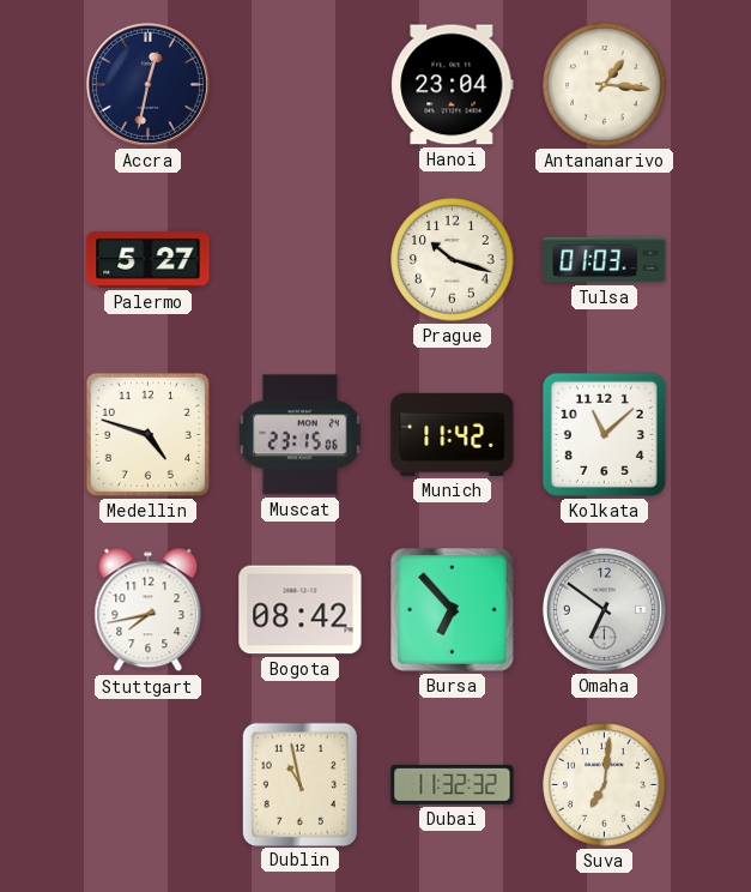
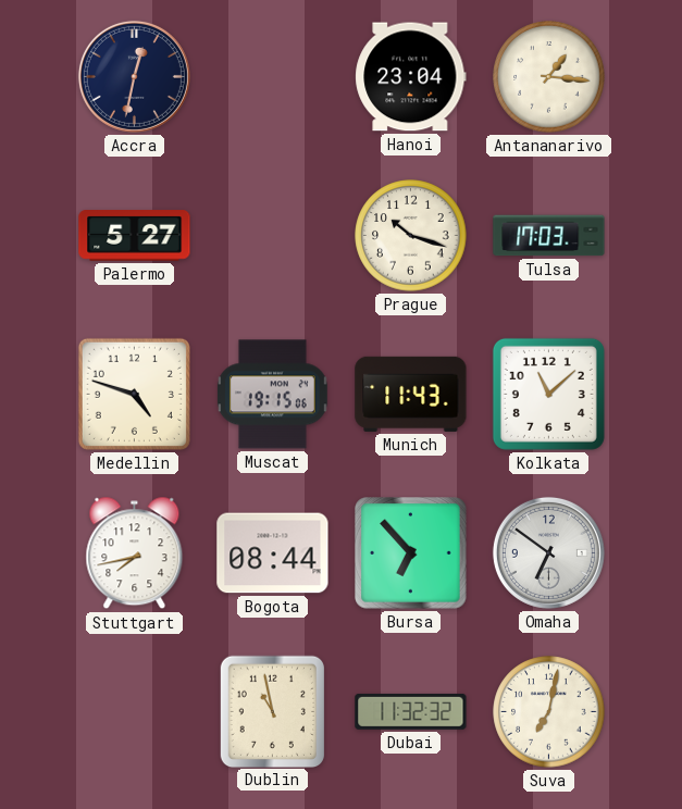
Tulsa: 01:03 -> 17:03 (549, 236)
Muscat: 23:15 -> 19:15 (272, 395)
Munich: 11:42 -> 11:43 (411, 394)
Bogota: 08:42 -> 08:44 (273, 553)
Suva: 7:01 -> 7:02 (549, 712)
